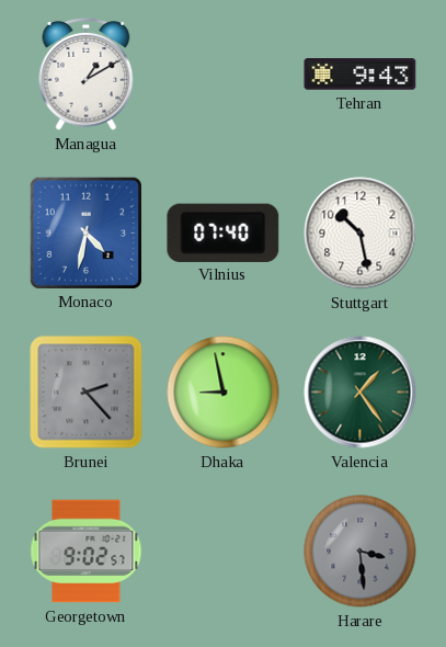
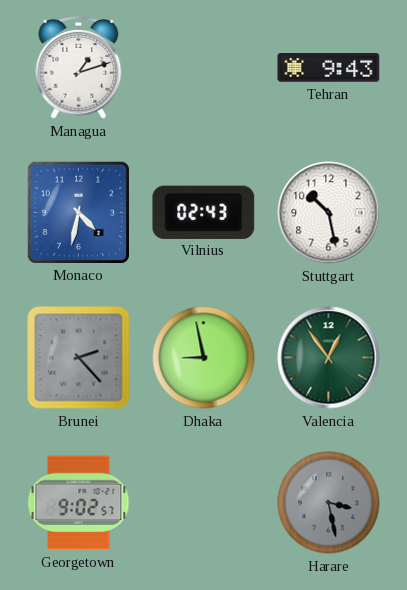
Managua: 1:10 -> 1:12 (79, 68)
Vilnius: 07:40 -> 02:43 (204, 212)
Valencia: 1:24 -> 12:54 (329, 358)
Harare: 3:29 -> 3:28 (329, 503)
